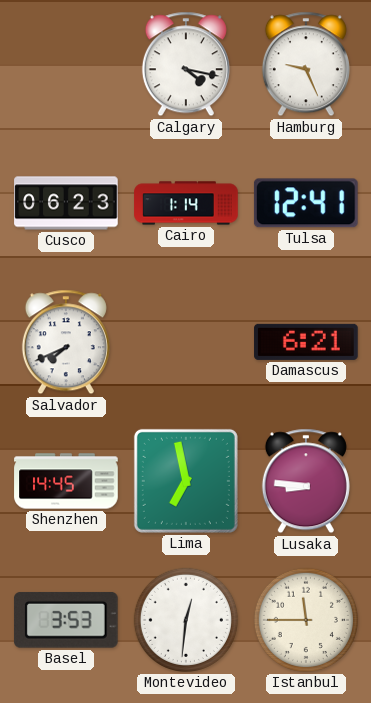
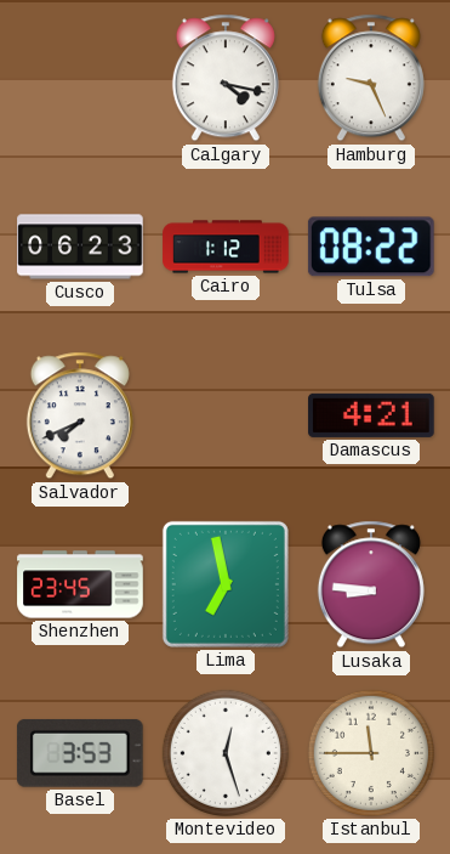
Cairo: 1:14 -> 1:12 (226, 247)
Tulsa: 12:41 -> 08:22 (371, 247)
Damascus: 6:21 -> 4:21 (371, 415)
Shenzhen: 14:45 -> 23:45 (80, 584)
Montevideo: 12:31 -> 12:27 (226, 753)
